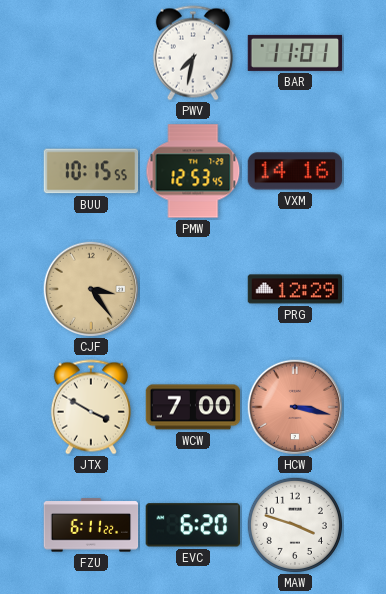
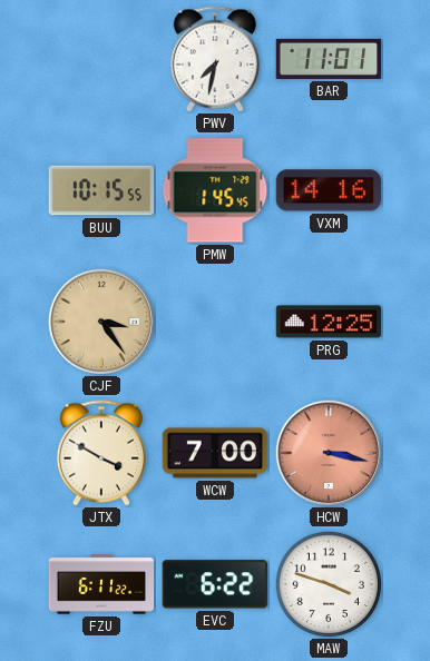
PMW: 12:53 -> 1:45 (215, 190)
PRG: 12:29 -> 12:25 (329, 322)
EVC: 6:20 -> 6:22 (214, 584)
